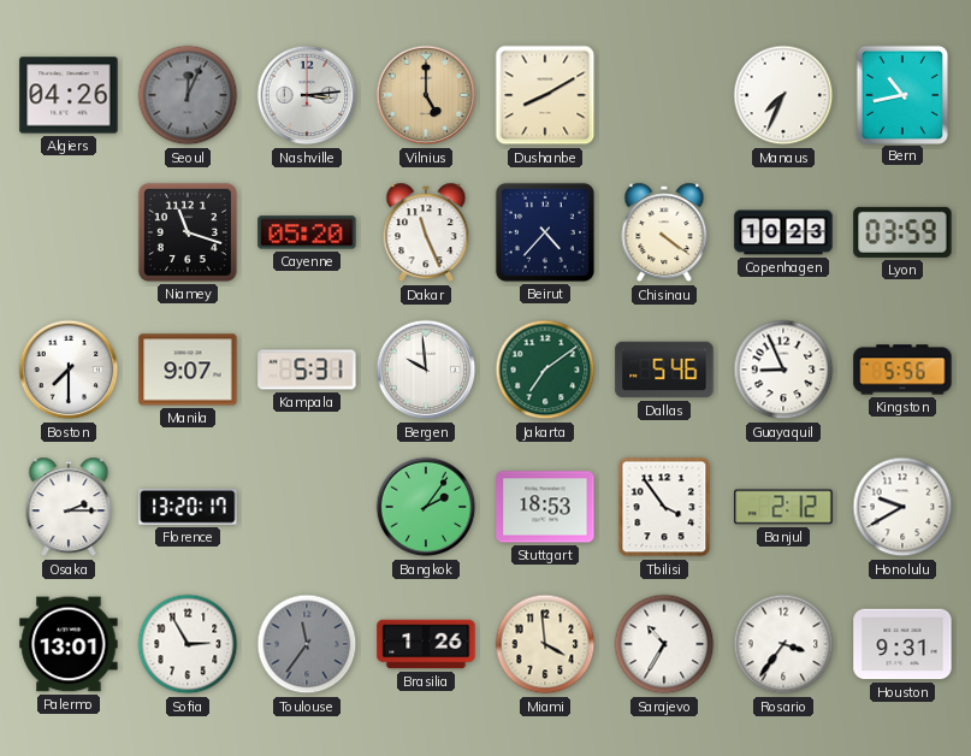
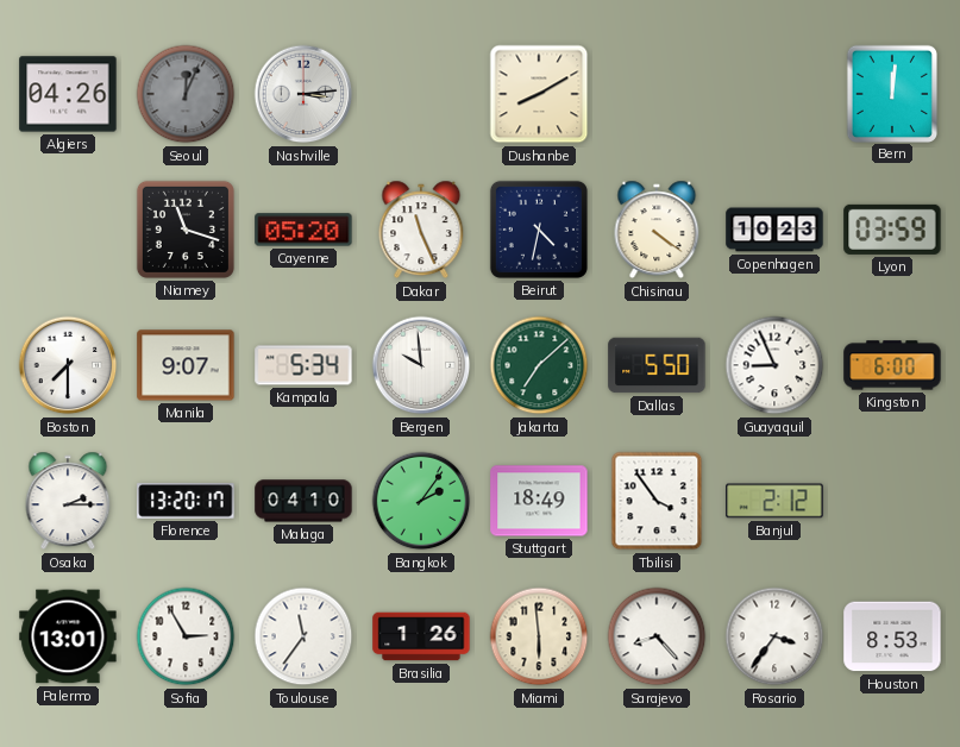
Vilnius: 5:00 -> none (426, 95)
Manaus: 7:34 -> none (783, 95)
Bern: 10:43 -> 12:01 (891, 93)
Beirut: 4:37 -> 4:32 (539, 230)
Kampala: 5:31 -> 5:34 (303, 365)
Jakarta: 7:09 -> 7:08 (539, 365)
Dallas: 5:46 -> 5:50 (657, 365)
Kingston: 5:56 -> 6:00 (892, 365)
Malaga: none -> 04:10 (303, 501)
Stuttgart: 18:53 -> 18:49 (539, 501)
Honolulu: 9:40 -> none (902, 507)
Toulouse dial: grey -> white (303, 636)
Miami: 3:59 -> 5:59 (539, 636)
Sarajevo: 10:35 -> 8:23 (657, 636)
Houston: 9:31 -> 8:53 (892, 636)
